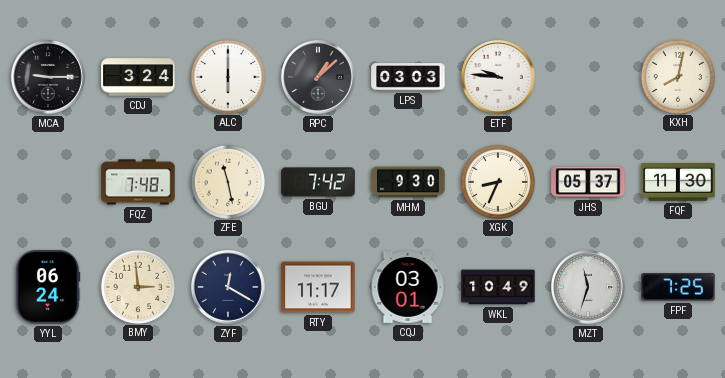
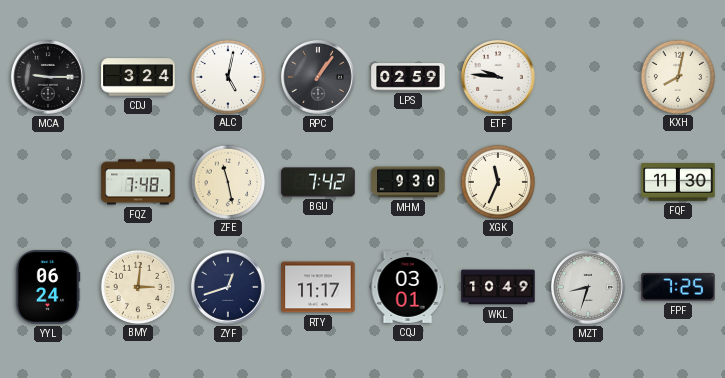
ALC: 6:00 -> 5:02 (227, 76)
RPC: 1:08 -> 1:06 (319, 78)
LPS: 03:03 -> 02:59 (408, 77)
XGK: 8:34 -> 11:34 (497, 181)
JHS: 05:37 -> none (588, 182)
BMY: 2:59 -> 3:01 (137, 286)
ZYF: 12:20 -> 12:42 (229, 288)
MZT: 11:33 -> 8:33 (589, 288)
